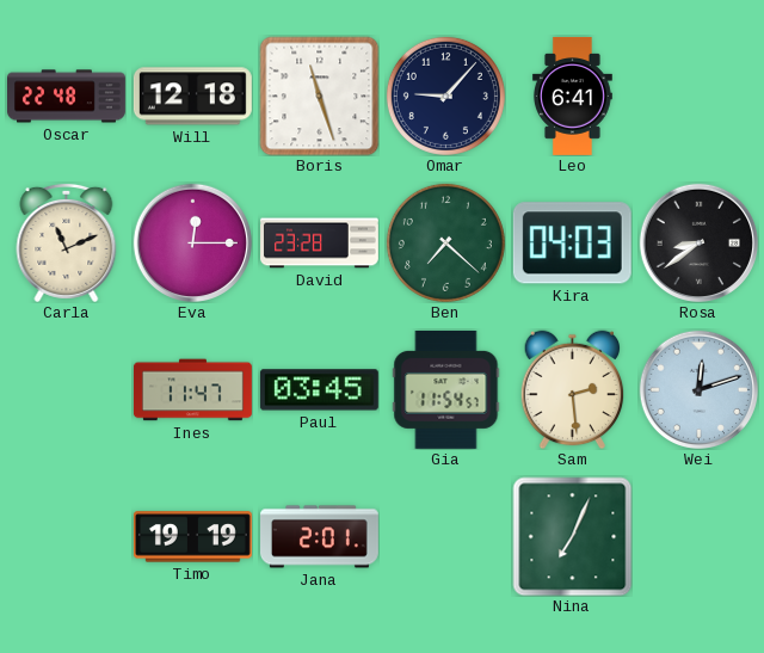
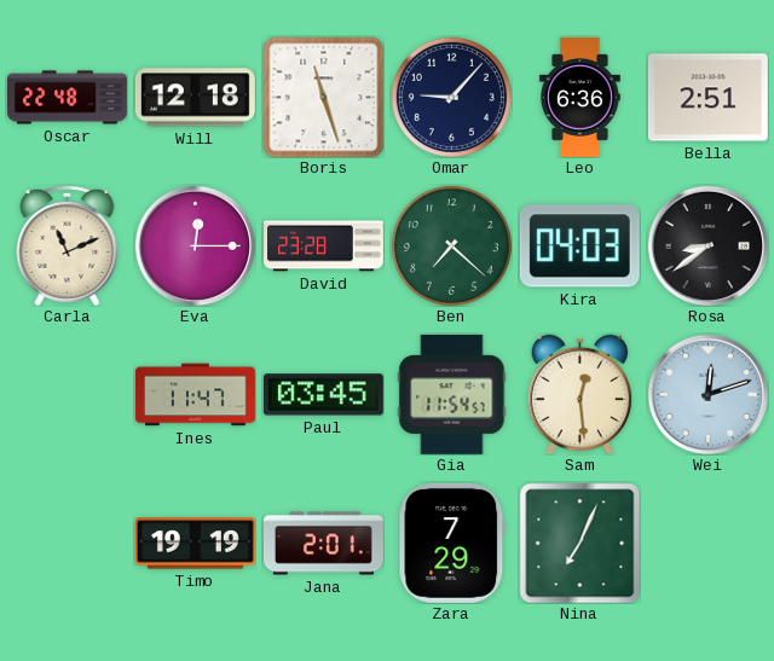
Leo: 6:41 -> 6:36 (579, 98)
Bella: none -> 2:51 (707, 98)
Sam: 2:29 -> 12:29 (580, 394)
Zara: none -> 7:29 (452, 543)
